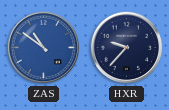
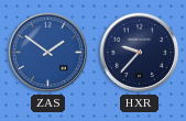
ZAS: 10:51 -> 1:51 (48, 53)
